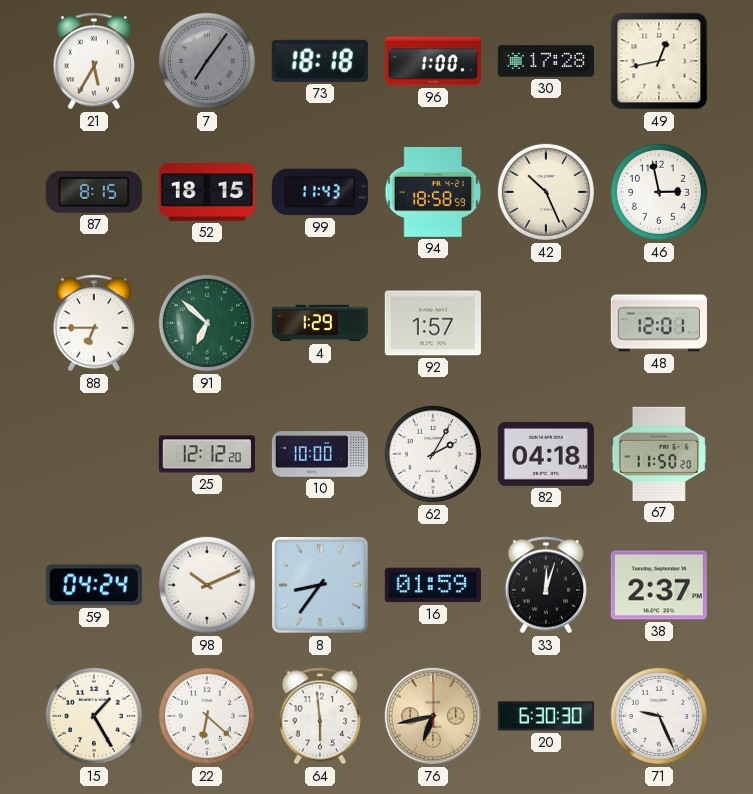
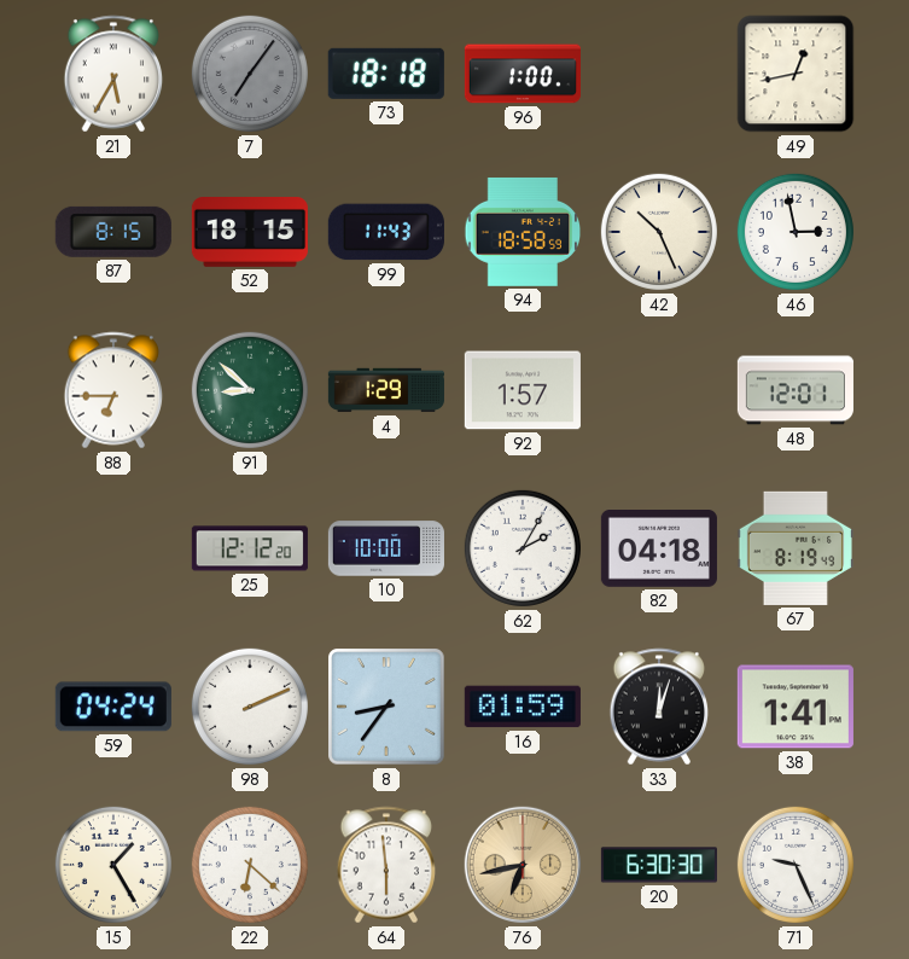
30: 17:28 -> none (546, 61)
91: 6:52 -> 8:52 (250, 390)
67: 11:50 -> 8:19 (796, 548)
98: 10:11 -> 2:11 (250, 707)
38: 2:37 -> 1:41 (796, 707)
